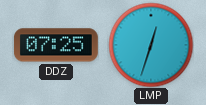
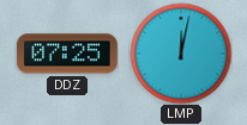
LMP: 12:33 -> 12:02 (181, 54)
